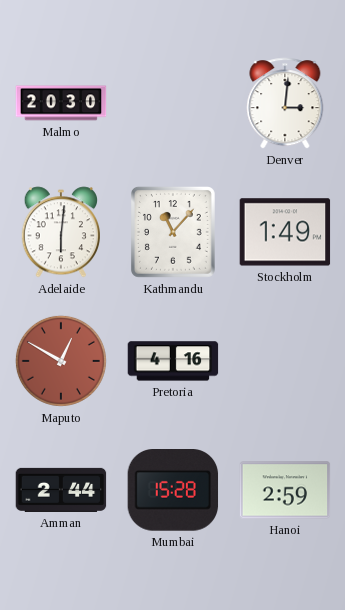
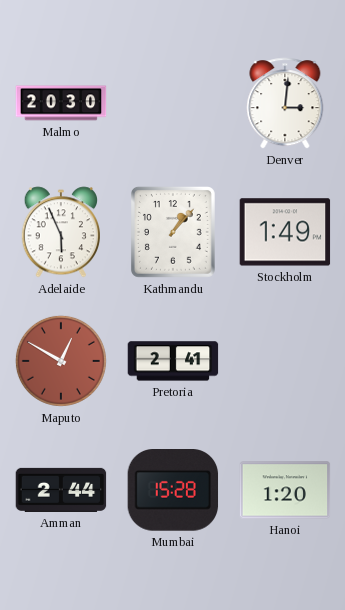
Adelaide: 6:01 -> 5:56 (60, 232)
Kathmandu: 11:07 -> 1:07 (173, 233)
Pretoria: 4:16 -> 2:41 (173, 361)
Hanoi: 2:59 -> 1:20 (285, 490)
